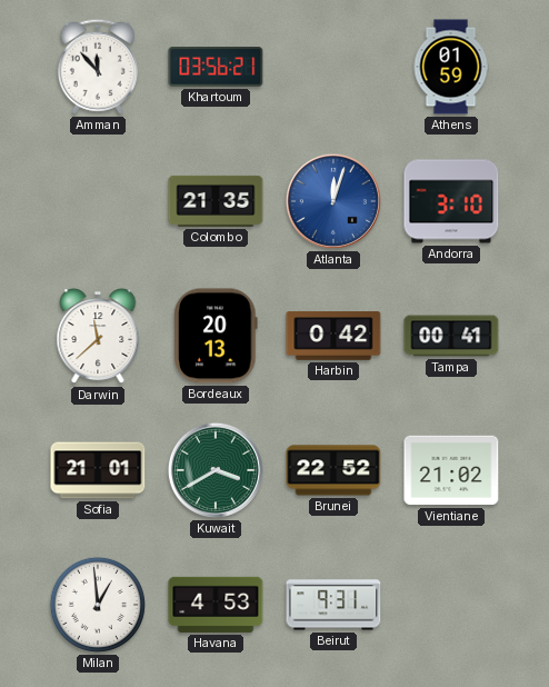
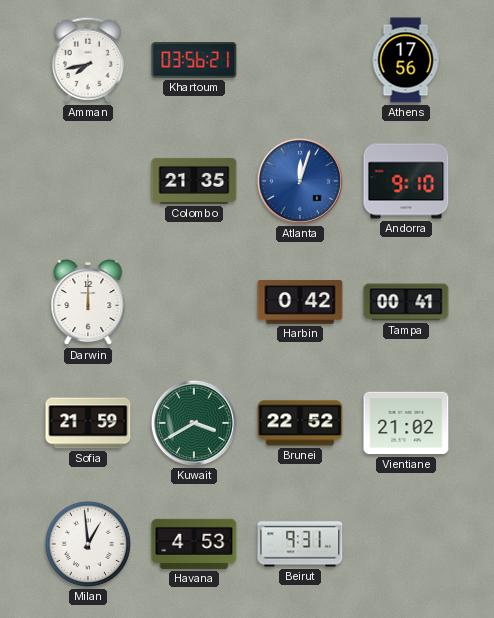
Amman: 11:53 -> 7:43 (88, 60)
Athens: 01:59 -> 17:56 (406, 60)
Andorra: 3:10 -> 9:10 (406, 181)
Darwin: 11:38 -> 12:00 (88, 303)
Bordeaux: 20:13 -> none (216, 336)
Sofia: 21:01 -> 21:59 (88, 423)
